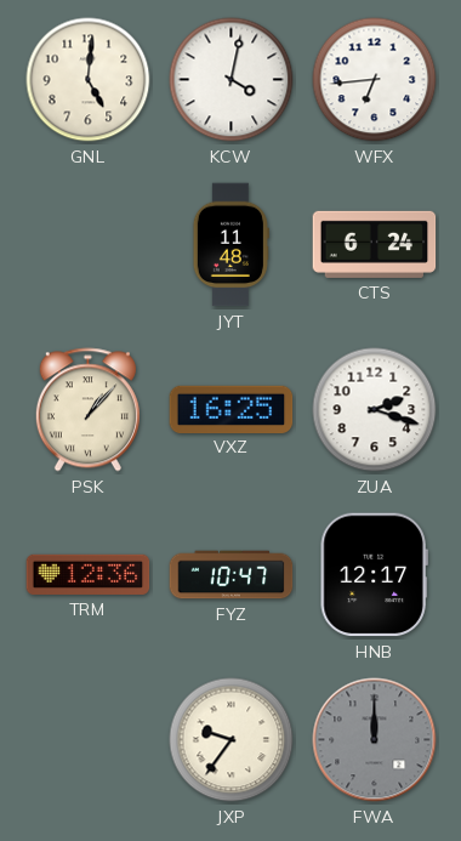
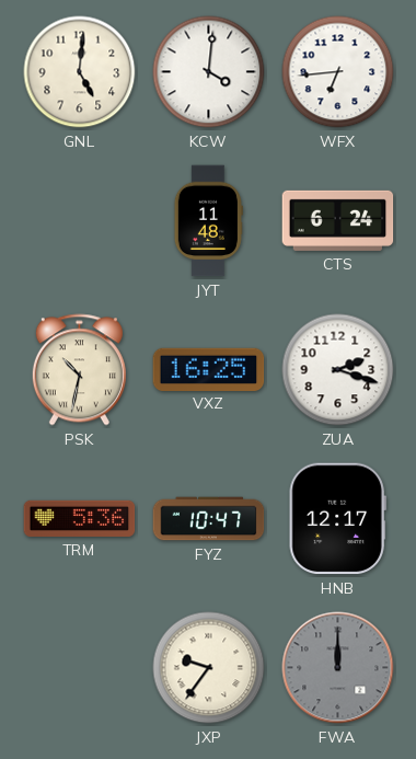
KCW: 4:02 -> 4:01 (209, 72)
PSK: 1:07 -> 10:32 (79, 370)
TRM: 12:36 -> 5:36 (80, 518)
